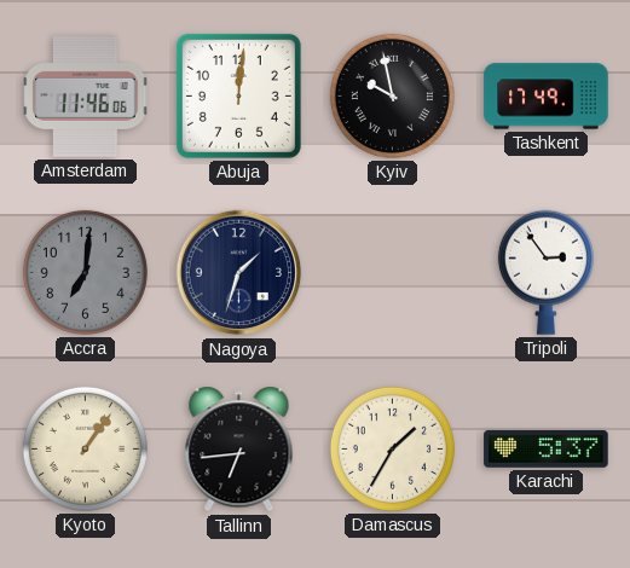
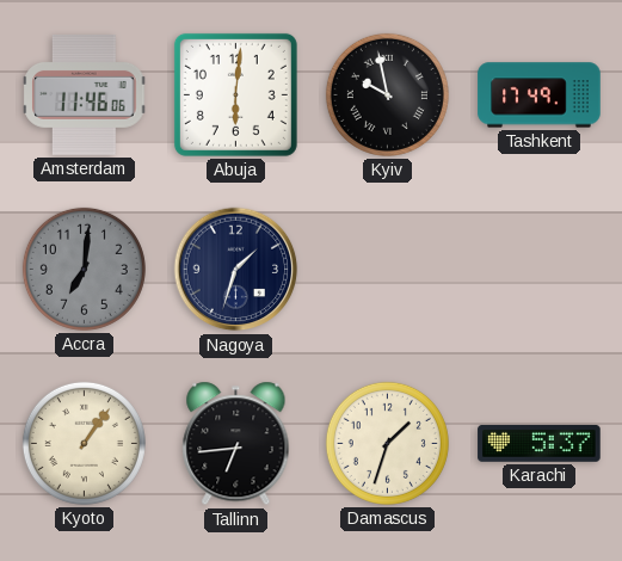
Abuja: 12:01 -> 6:01 (235, 94)
Tripoli: 2:54 -> none (545, 272)
Damascus: 1:35 -> 1:33 (387, 443)
